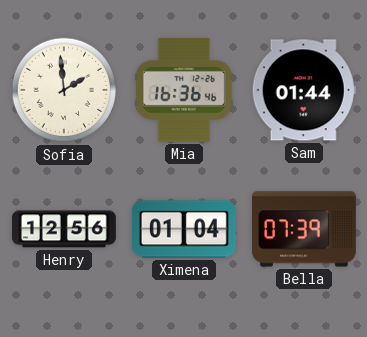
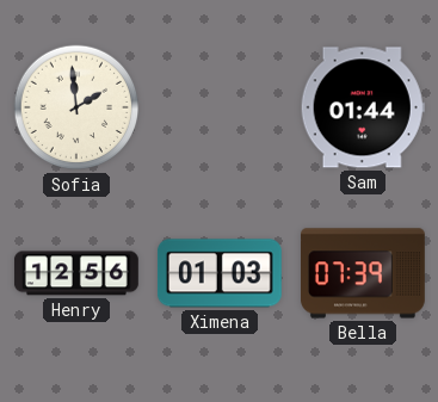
Mia: 16:36 -> none (184, 90)
Ximena: 01:04 -> 01:03 (220, 273)
